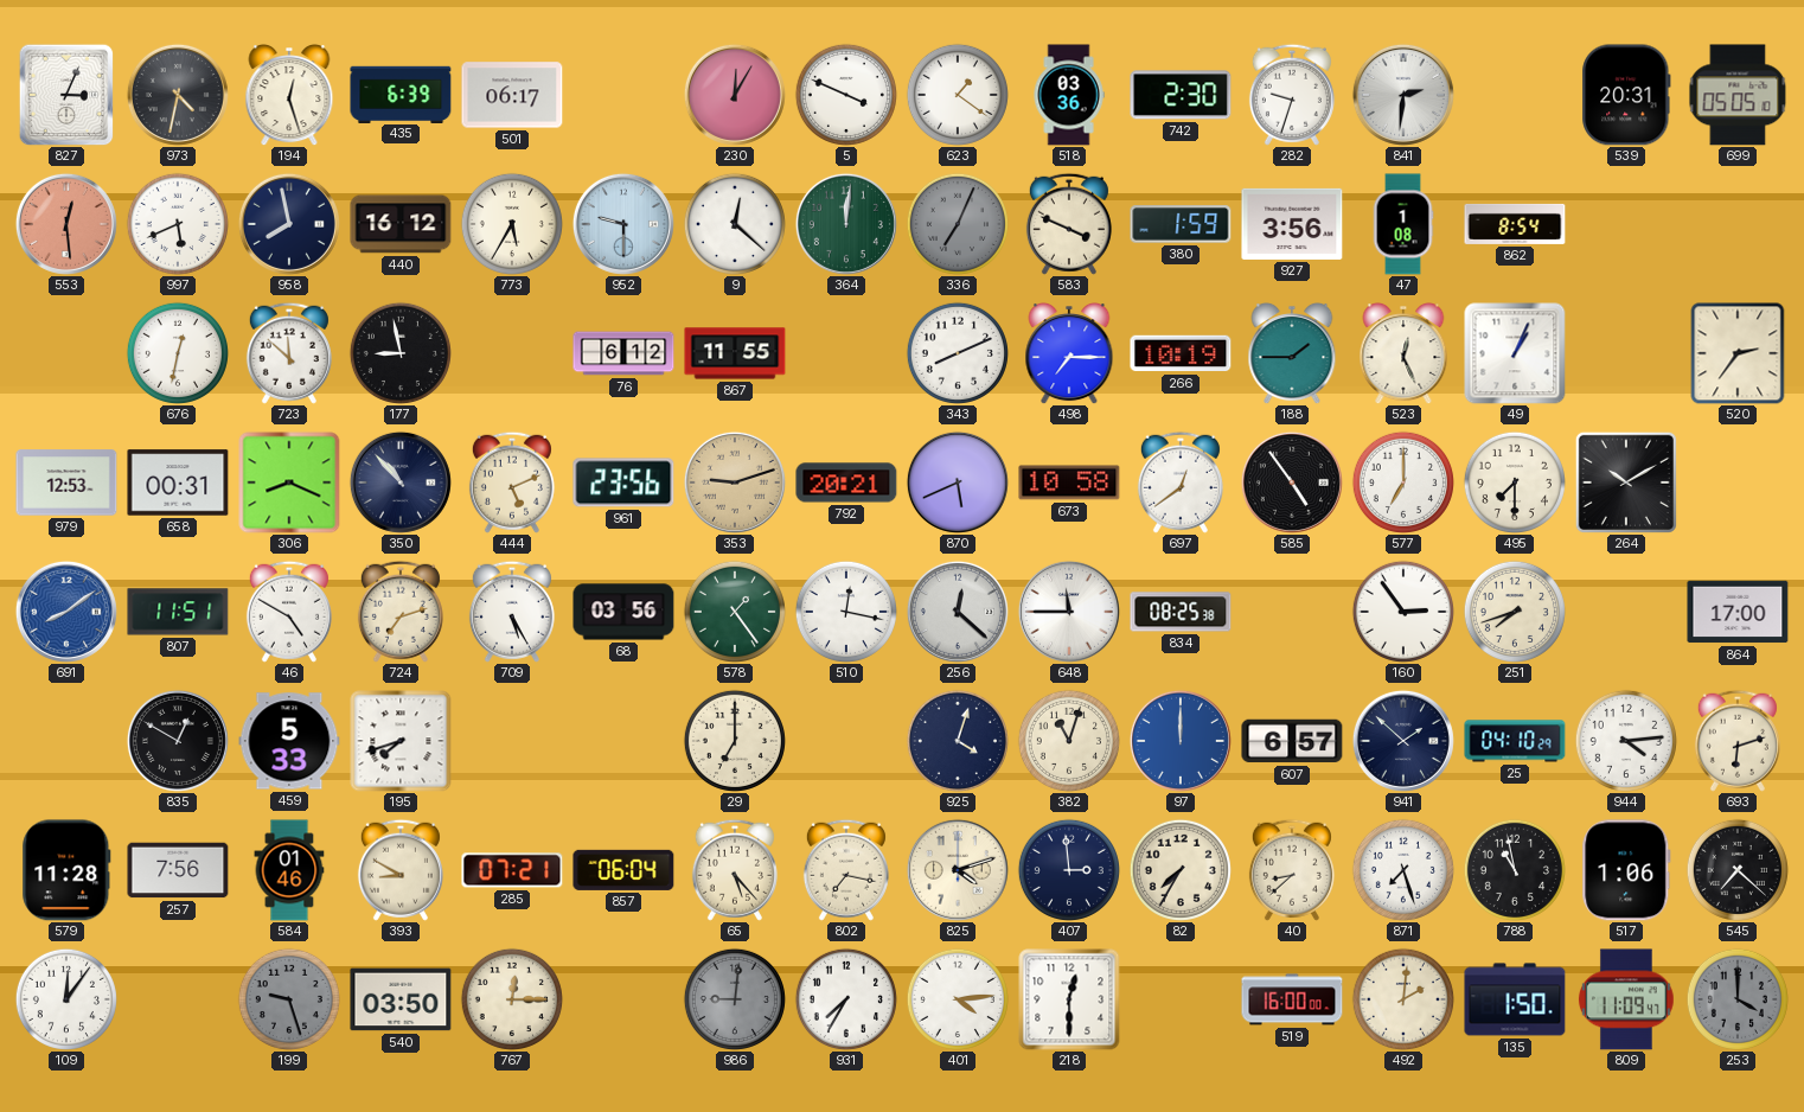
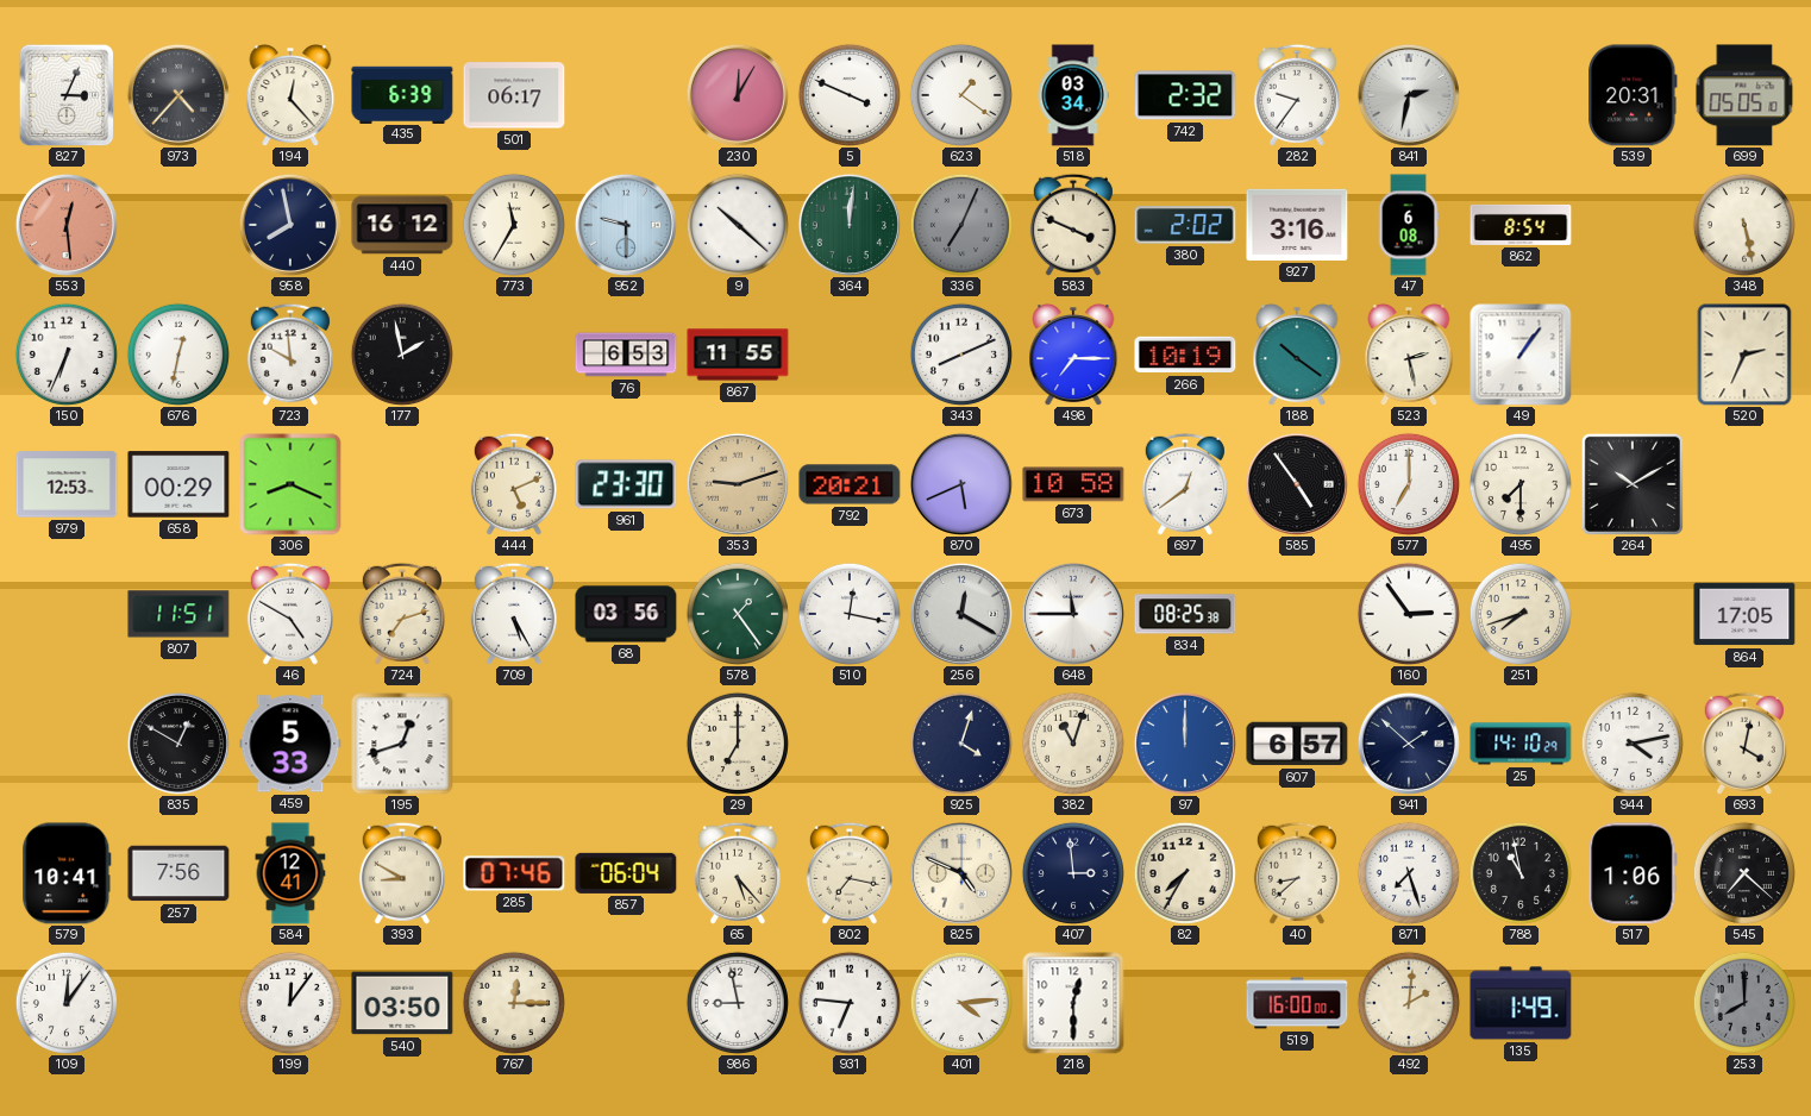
973: 4:32 -> 4:37 (178, 95)
194: 12:27 -> 12:23 (290, 96)
518: 03:36 -> 03:34 (1073, 95)
742: 2:30 -> 2:32 (1185, 95)
282: 9:33 -> 9:36 (1297, 95)
841: 2:31 -> 2:32 (1409, 95)
997: 5:41 -> none (178, 224)
773: 5:35 -> 11:35 (514, 225)
9: 12:22 -> 10:22 (738, 225)
380: 1:59 -> 2:02 (1185, 225)
927: 3:56 -> 3:16 (1297, 225)
47: 1:08 -> 6:08 (1409, 225)
348: none -> 5:28 (1744, 225)
150: none -> 6:34 (67, 355)
723: 11:52 -> 9:59 (290, 355)
177: 8:58 -> 1:58 (402, 355)
76: 6:12 -> 6:53 (626, 355)
188: 1:45 -> 10:21 (1297, 356)
523: 12:26 -> 2:28 (1409, 356)
49: 1:04 -> 1:06 (1521, 355)
520: 2:36 -> 2:34 (1744, 355)
658: 00:31 -> 00:29 (178, 484)
350: 10:53 -> none (401, 482)
961: 23:56 -> 23:30 (626, 484)
691: 8:09 -> none (66, 612)
256: 12:22 -> 12:20 (961, 614)
864: 17:00 -> 17:05 (1744, 614)
195: 7:42 -> 12:42 (402, 744)
25: 04:10 -> 14:10 (1521, 744)
944: 4:14 -> 4:13 (1633, 744)
693: 6:12 -> 4:02 (1744, 744)
579: 11:28 -> 10:41 (67, 873)
584: 01:46 -> 12:41 (290, 873)
285: 07:21 -> 07:46 (514, 873)
825: 4:12 -> 4:49 (961, 873)
199: 9:27 -> 12:06 (290, 1003)
199 dial: grey -> white (290, 1003)
986: 9:01 -> 8:58 (738, 1003)
986 dial: grey -> white (738, 1003)
931: 7:35 -> 6:46 (850, 1003)
135: 1:50 -> 1:49 (1521, 1003)
809: 11:09 -> none (1626, 999)
253: 4:00 -> 8:00 (1744, 1003)
